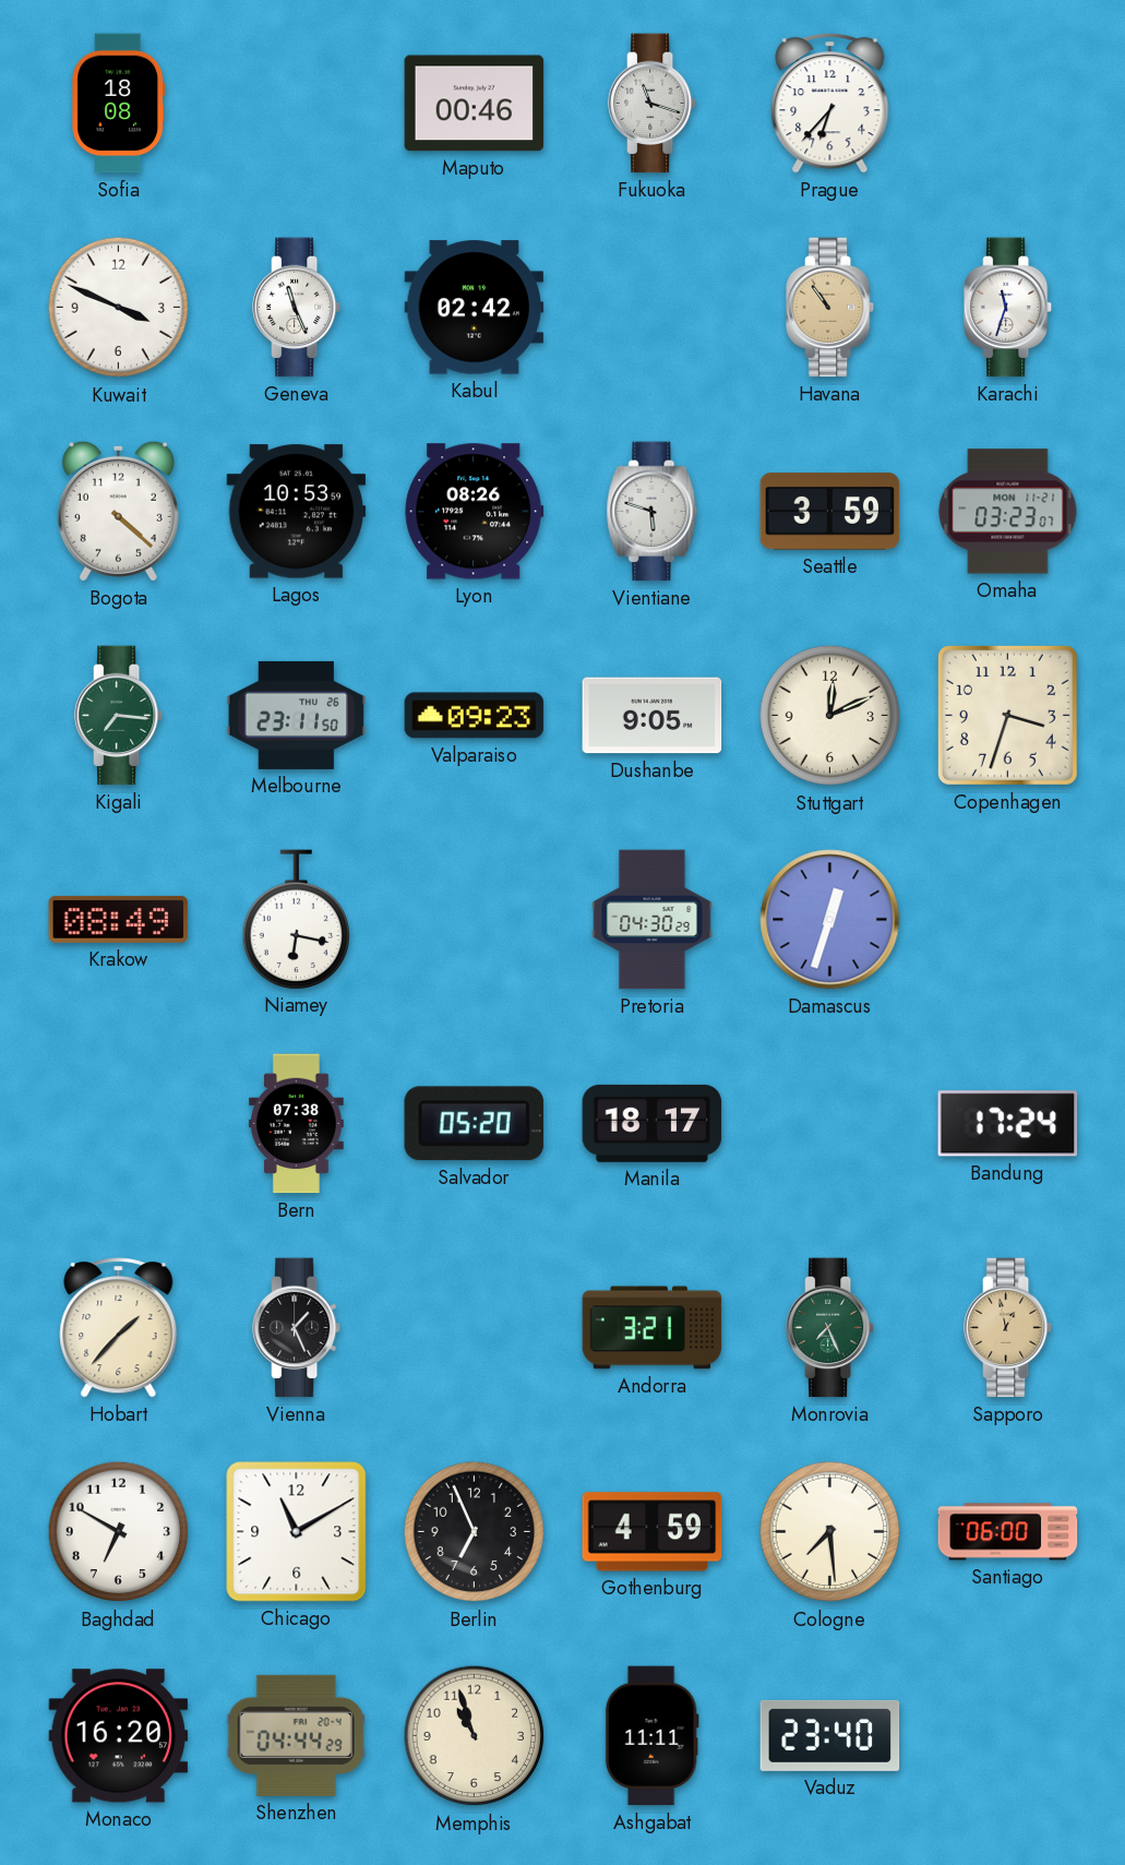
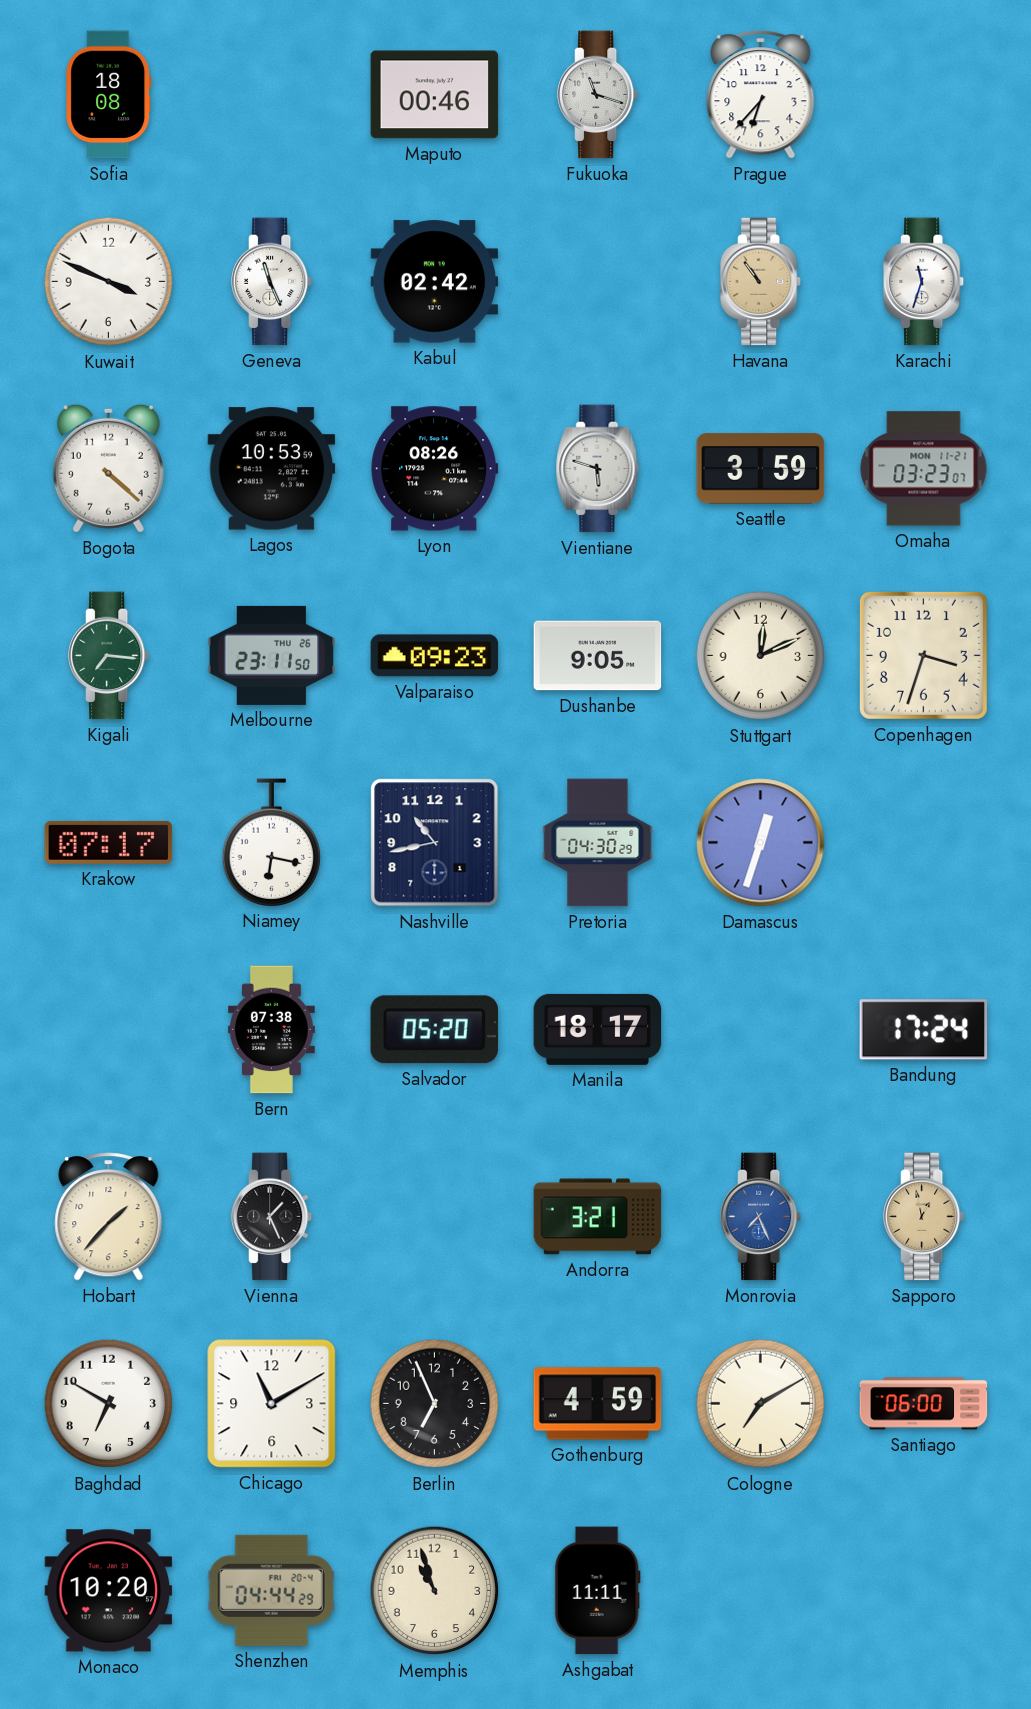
Krakow: 08:49 -> 07:17 (109, 842)
Nashville: none -> 10:43 (435, 843)
Monrovia dial: green -> blue (762, 1217)
Cologne: 7:29 -> 7:10 (761, 1404)
Monaco: 16:20 -> 10:20 (109, 1591)
Vaduz: 23:40 -> none (830, 1735)
